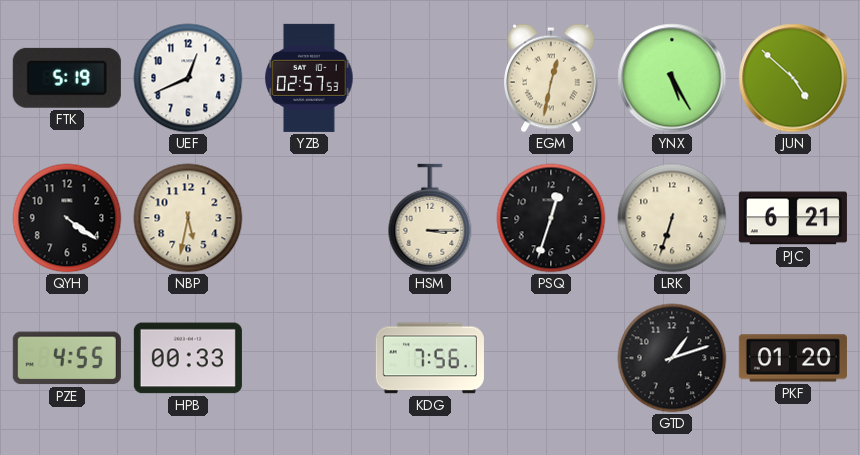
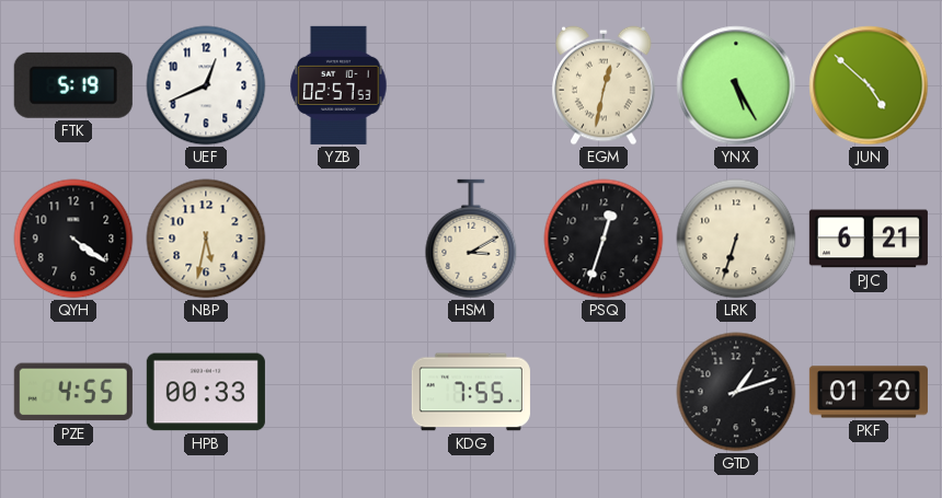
HSM: 3:15 -> 3:10 (471, 239)
KDG: 7:56 -> 7:55 (471, 392)
